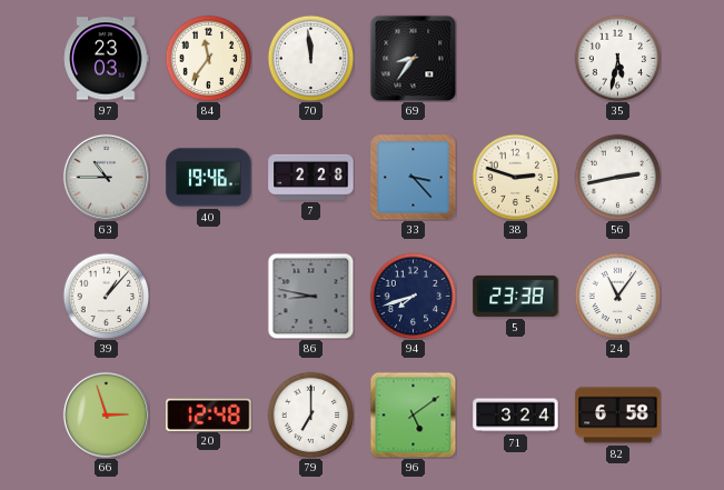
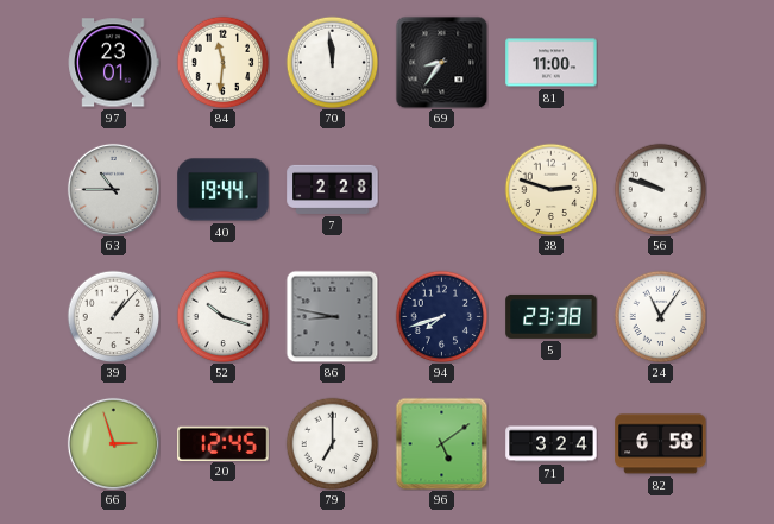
97: 23:03 -> 23:01 (114, 63)
84: 11:36 -> 11:31 (222, 62)
81: none -> 11:00 (552, 63)
35: 5:32 -> none (617, 58)
40: 19:46 -> 19:44 (224, 190)
33: 3:23 -> none (413, 177)
56: 2:43 -> 9:48 (660, 189)
52: none -> 10:18 (222, 316)
20: 12:48 -> 12:45 (224, 443)
